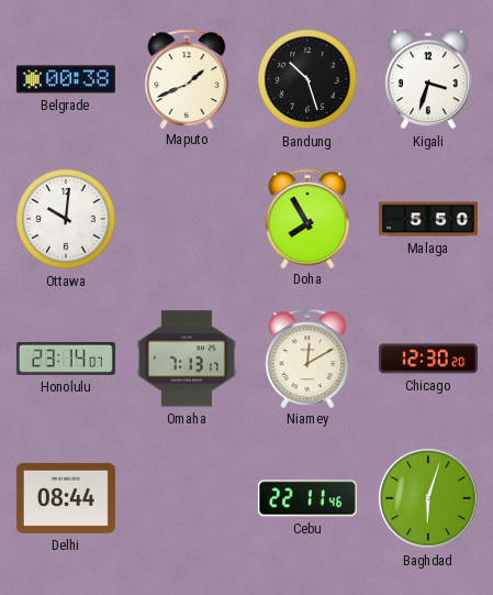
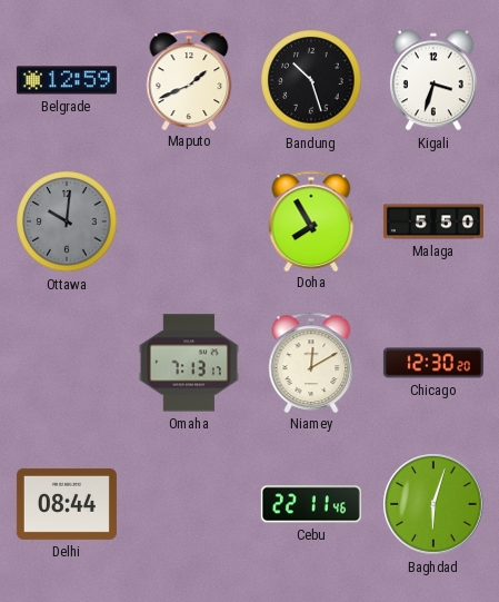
Belgrade: 00:38 -> 12:59 (67, 80)
Ottawa dial: white -> grey (67, 221)
Honolulu: 23:14 -> none (66, 359)
